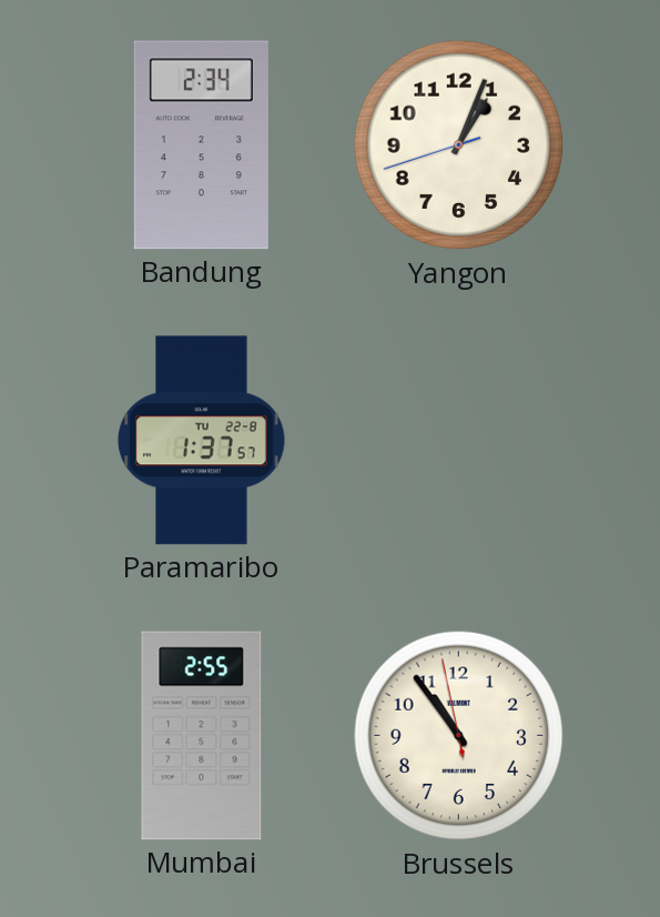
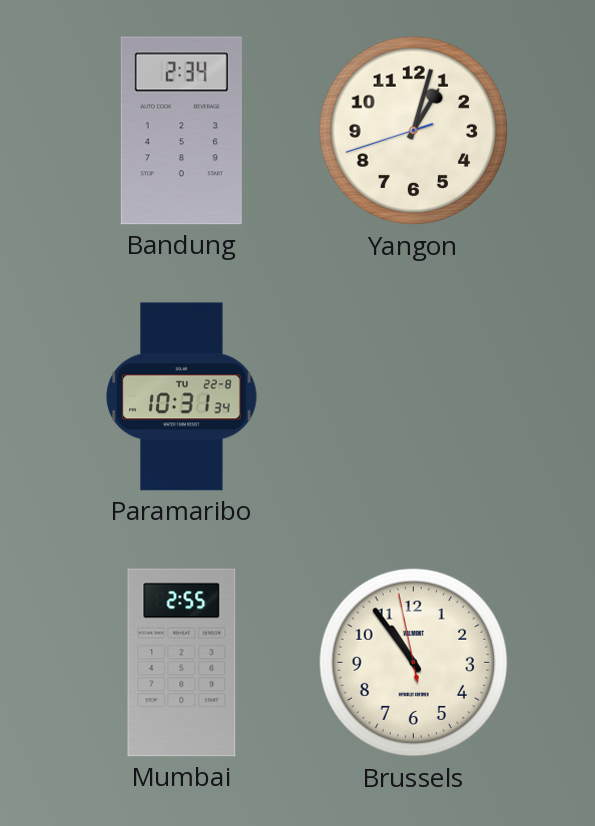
Yangon: 1:03 -> 1:02 (414, 131)
Paramaribo: 1:37 -> 10:31 (182, 397)
